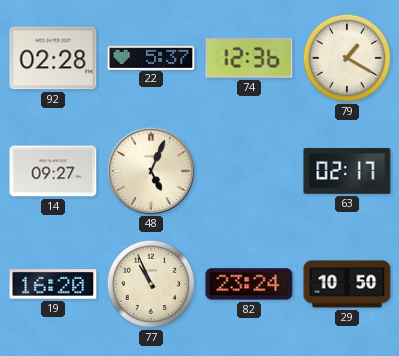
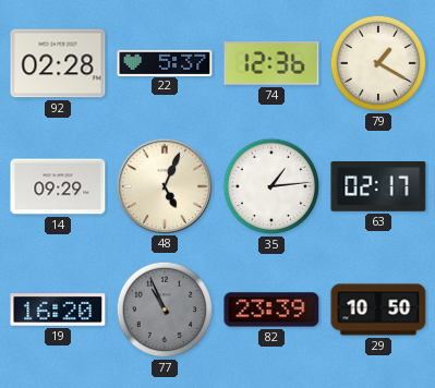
14: 09:27 -> 09:29 (58, 186)
35: none -> 1:14 (271, 186)
77 dial: cream -> grey (165, 310)
82: 23:24 -> 23:39 (271, 310)
